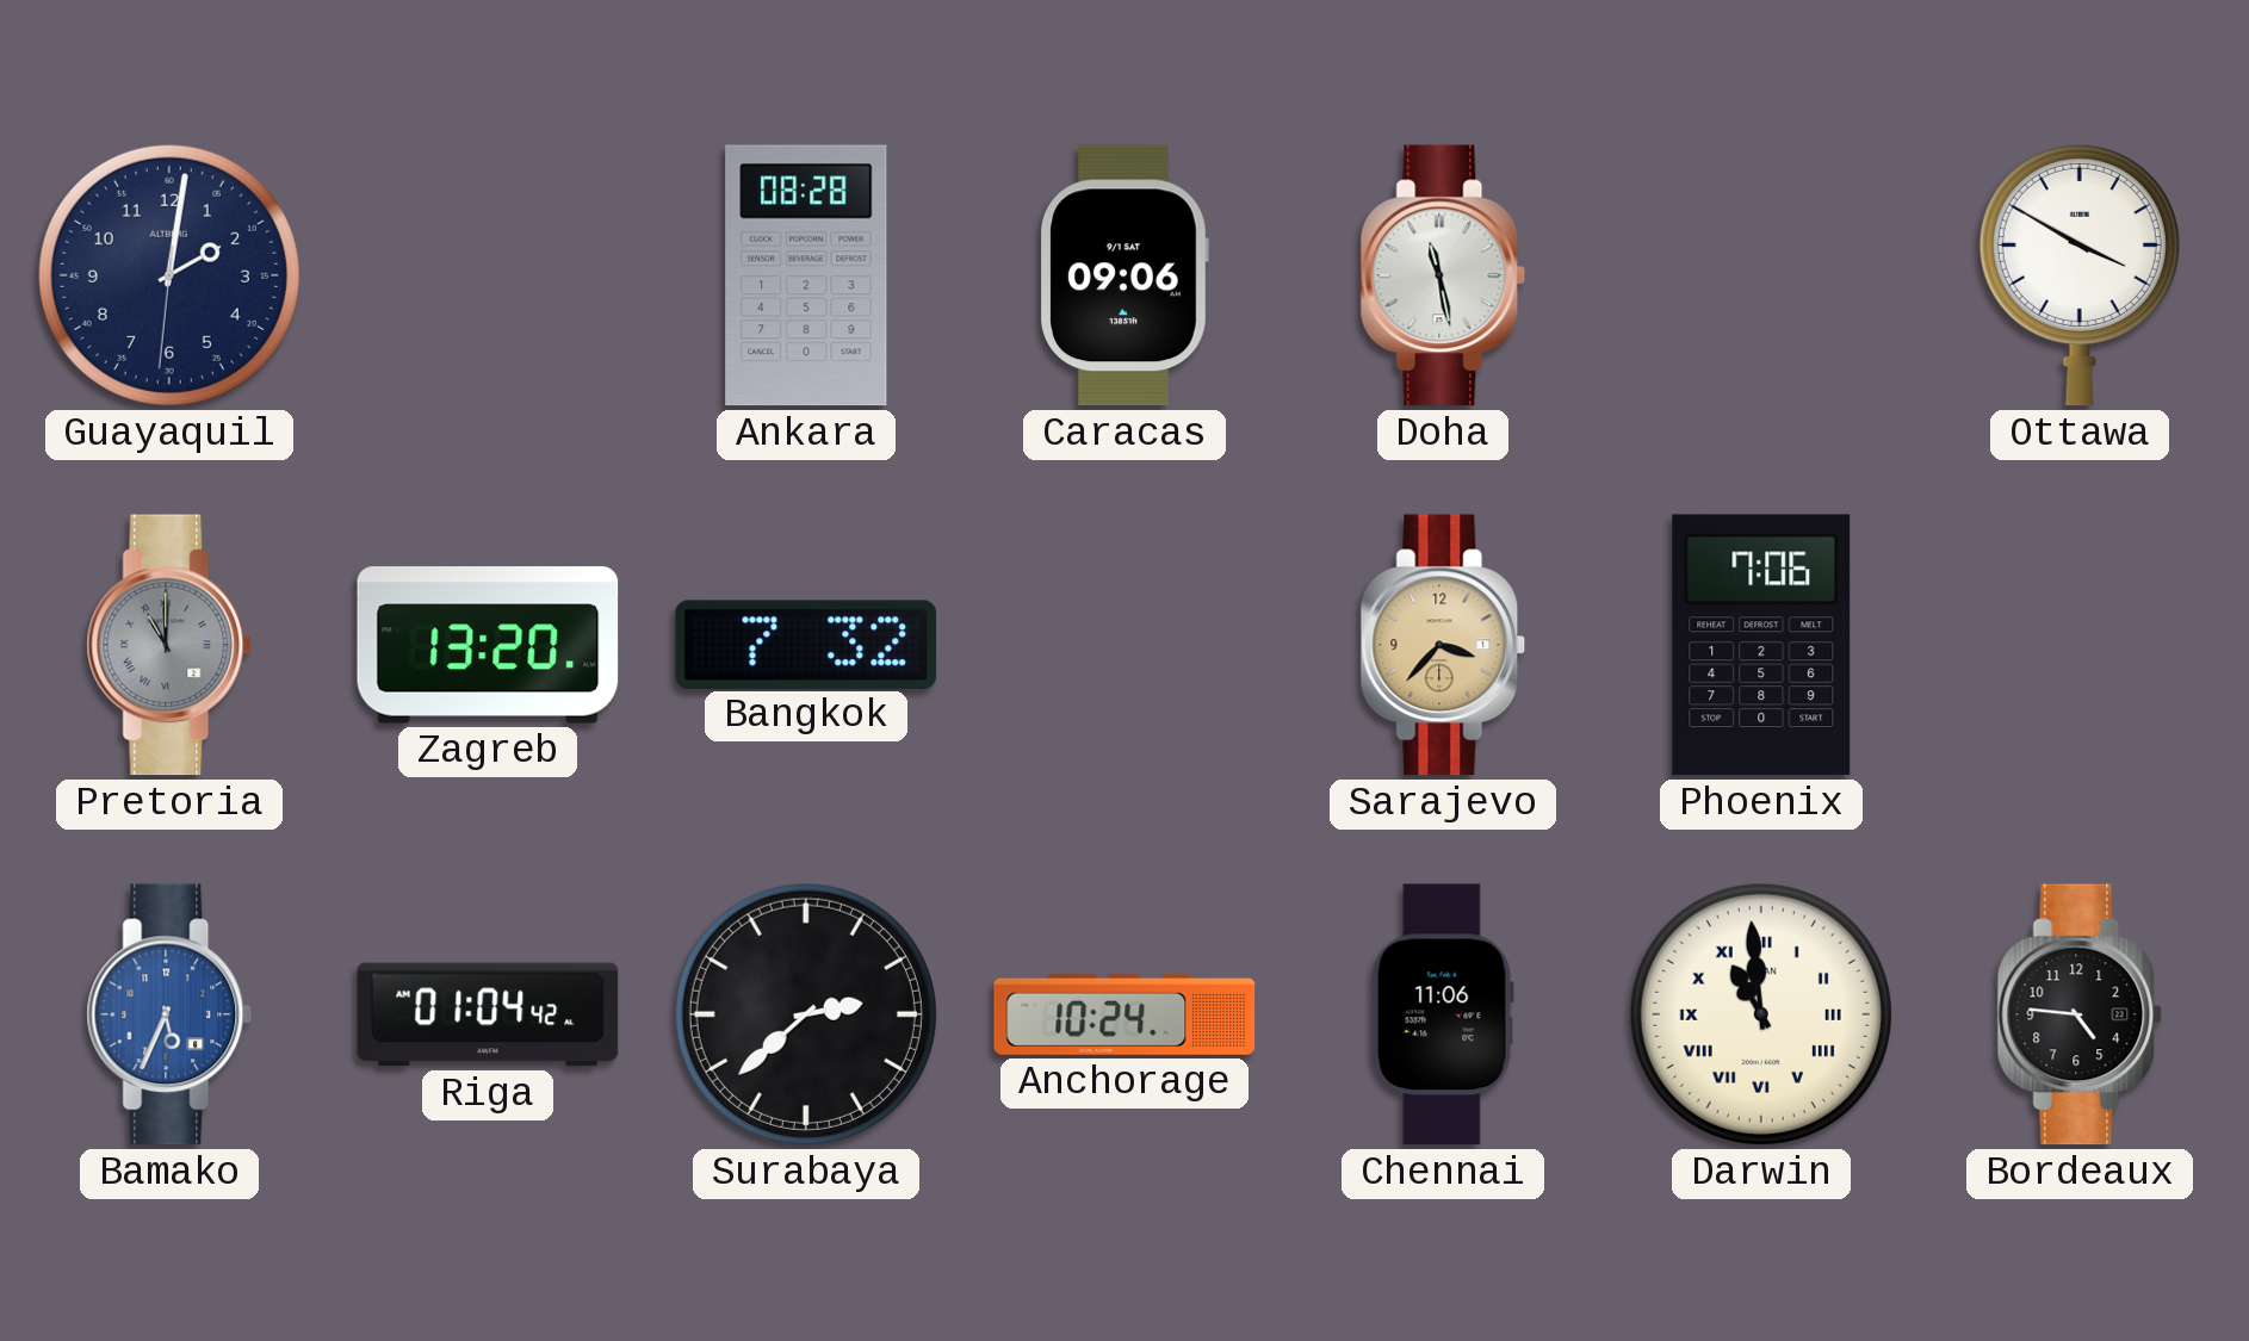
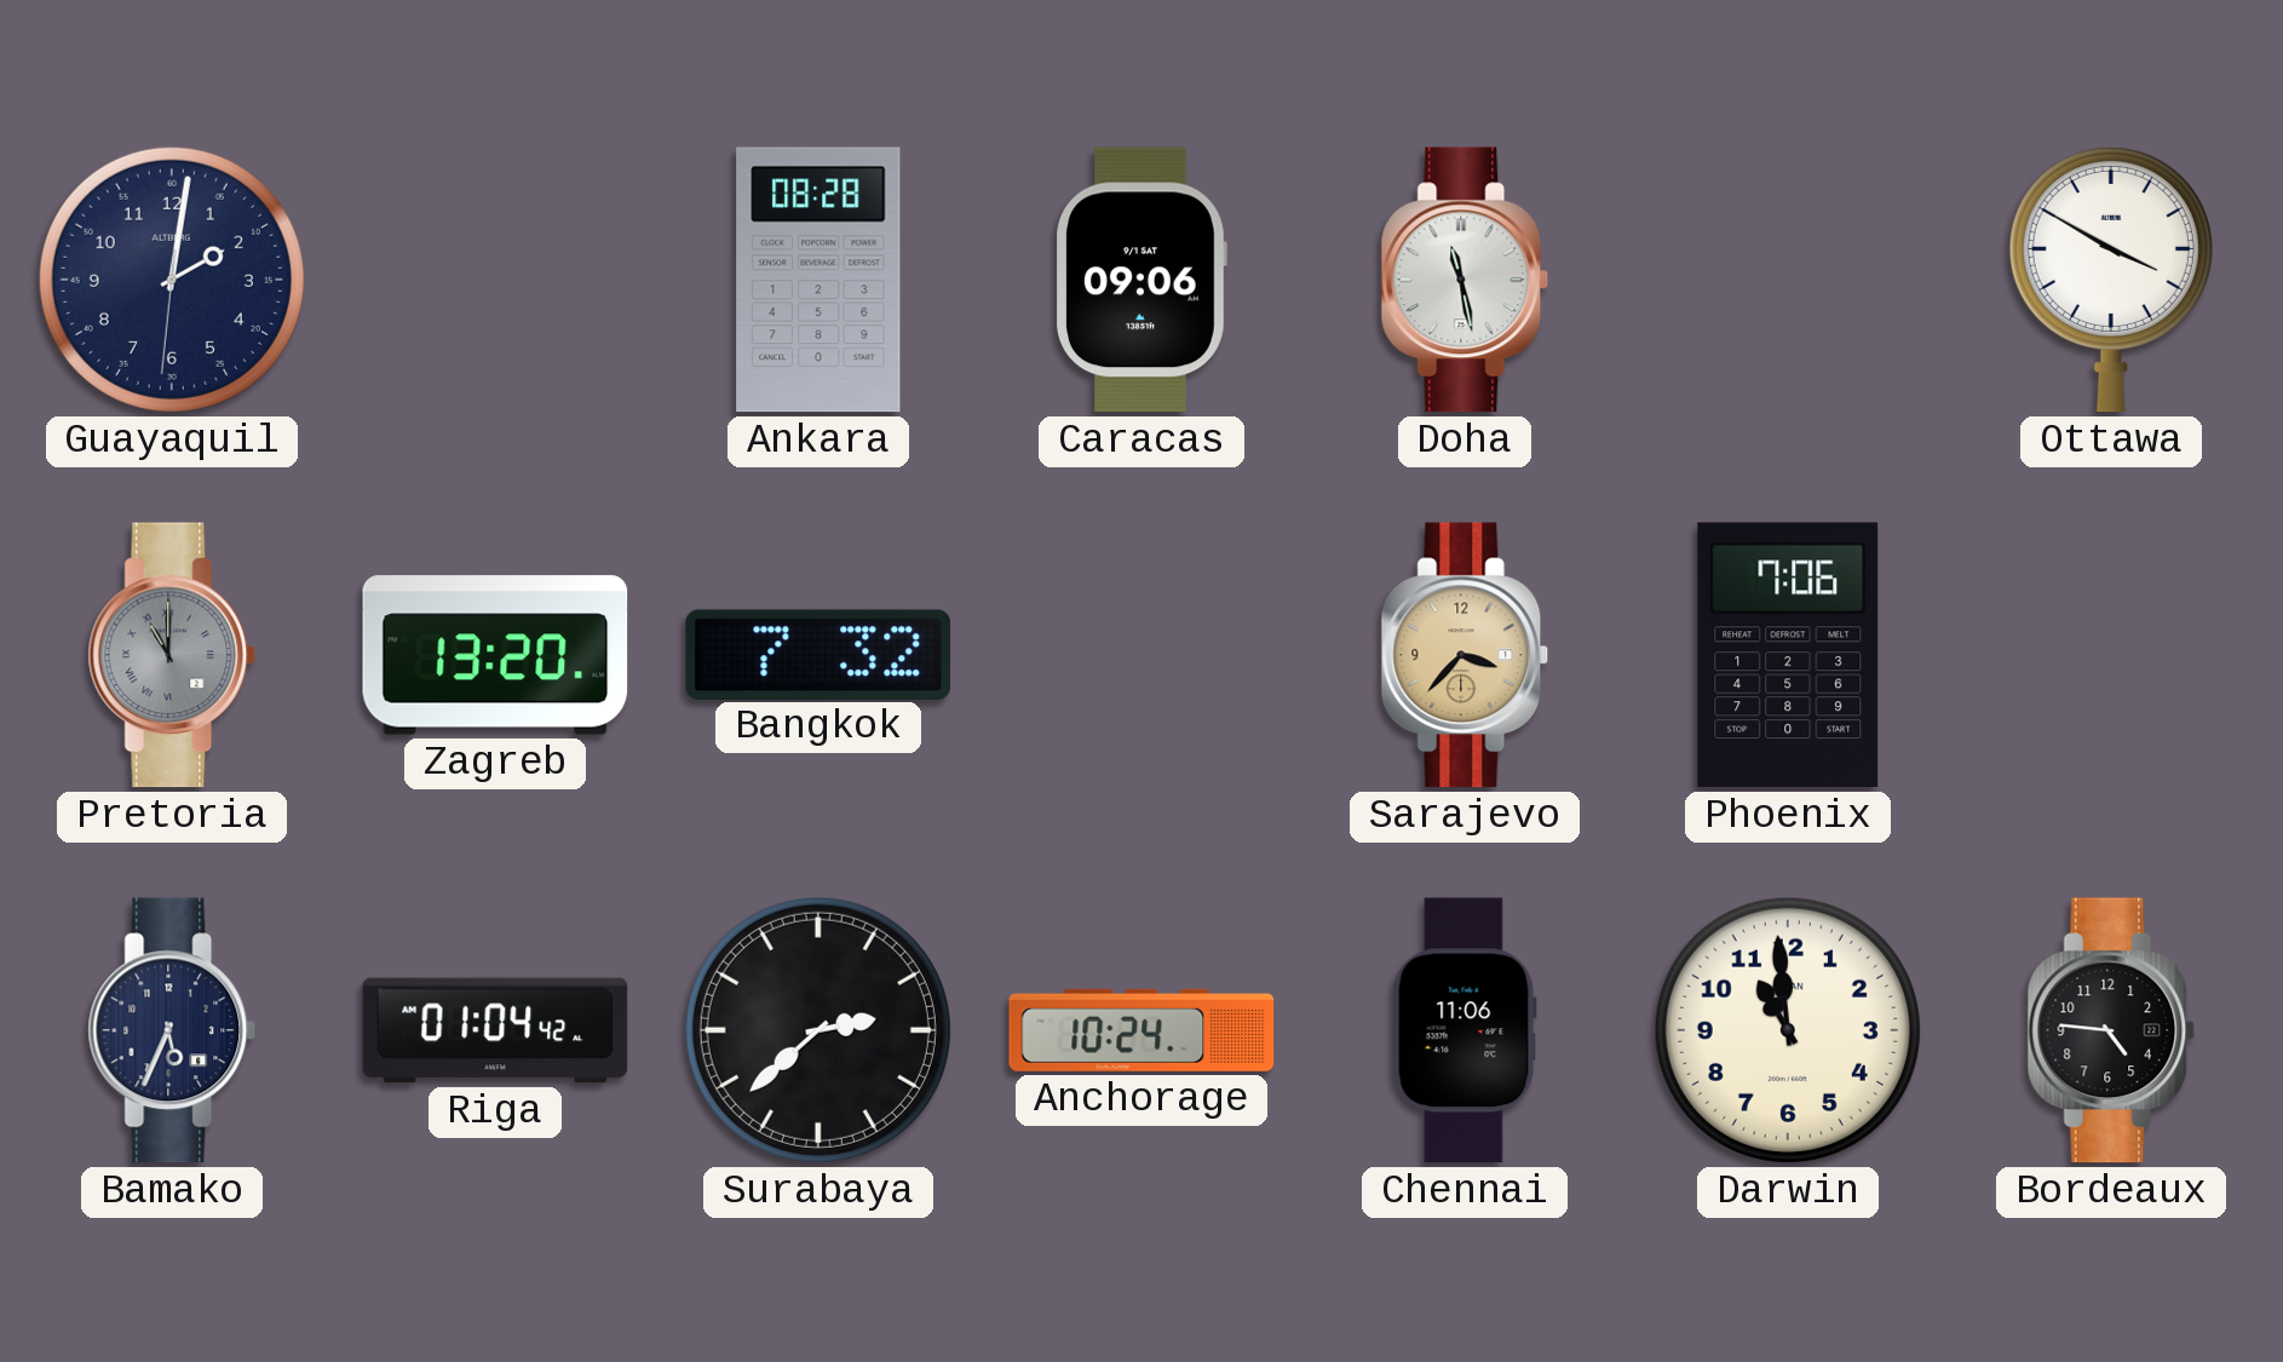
Bamako dial: blue -> navy (172, 1030)
Darwin numerals: Roman -> Arabic (1788, 1030)
